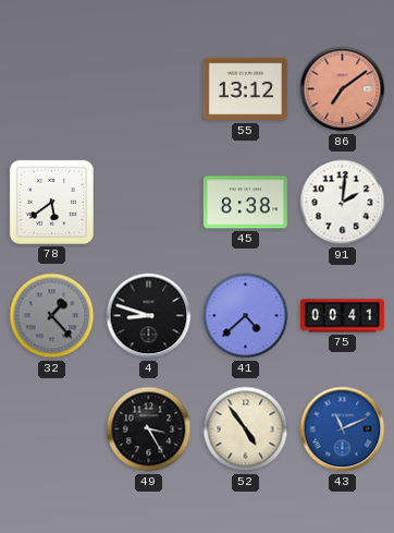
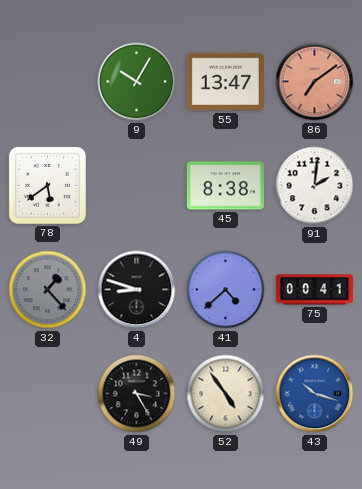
9: none -> 10:05 (137, 82)
55: 13:12 -> 13:47 (225, 82)
43: 11:11 -> 10:18 (315, 394)
